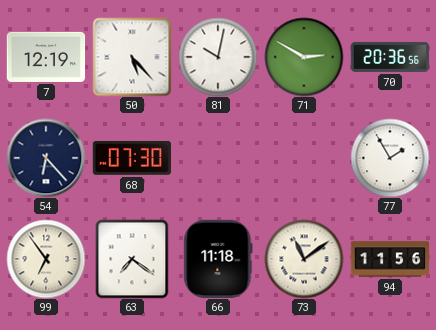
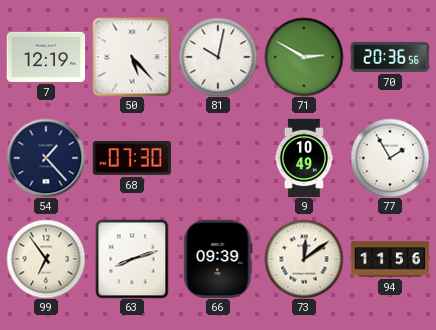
54: 6:23 -> 1:23 (46, 158)
9: none -> 10:49 (304, 158)
63: 7:21 -> 8:12 (132, 259)
66: 11:18 -> 09:39 (218, 258)
73: 11:09 -> 12:09 (304, 259)
